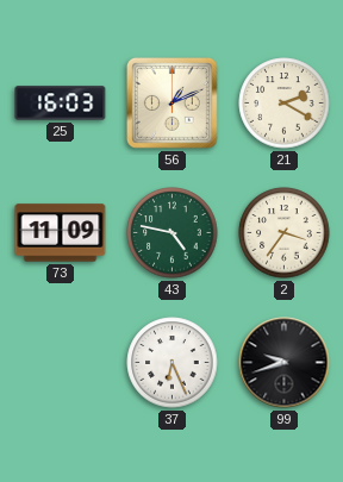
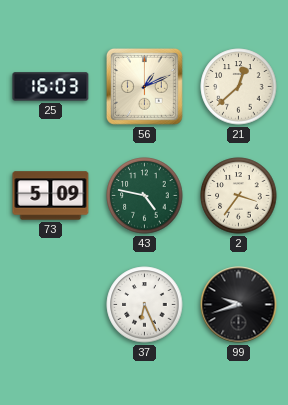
21: 2:20 -> 12:38 (239, 87)
73: 11:09 -> 5:09 (51, 196)
